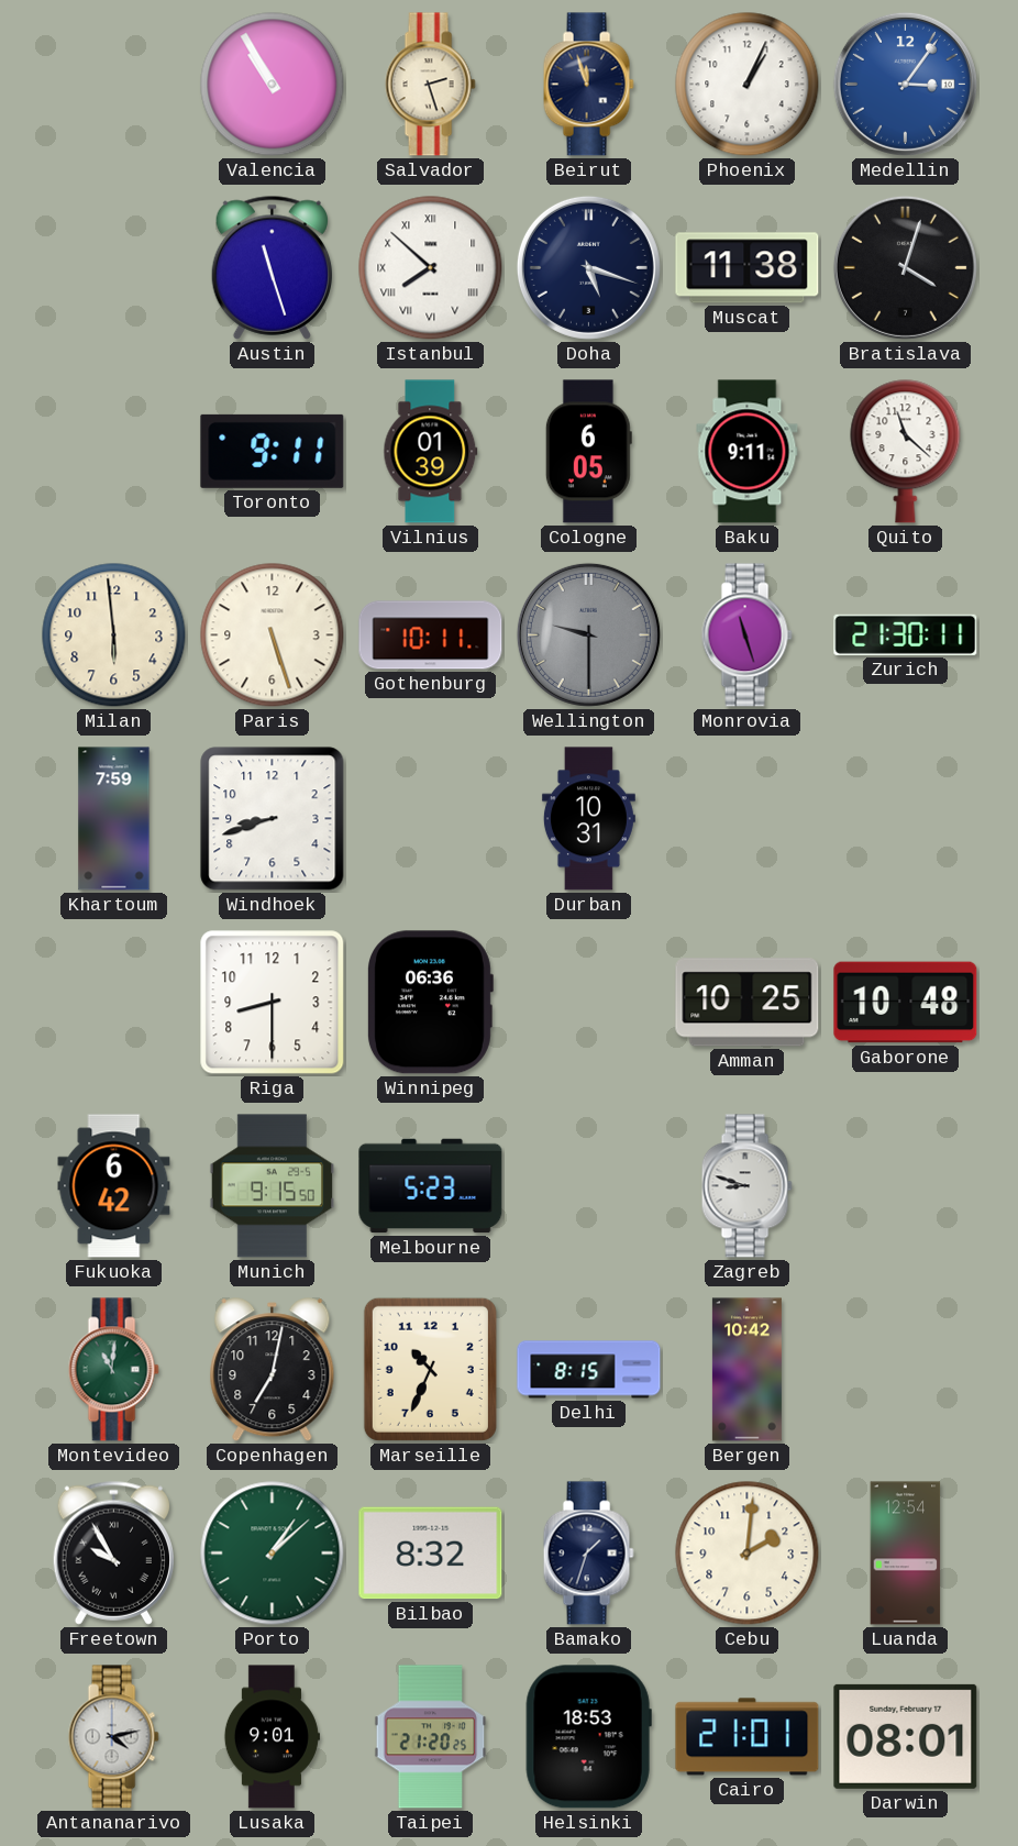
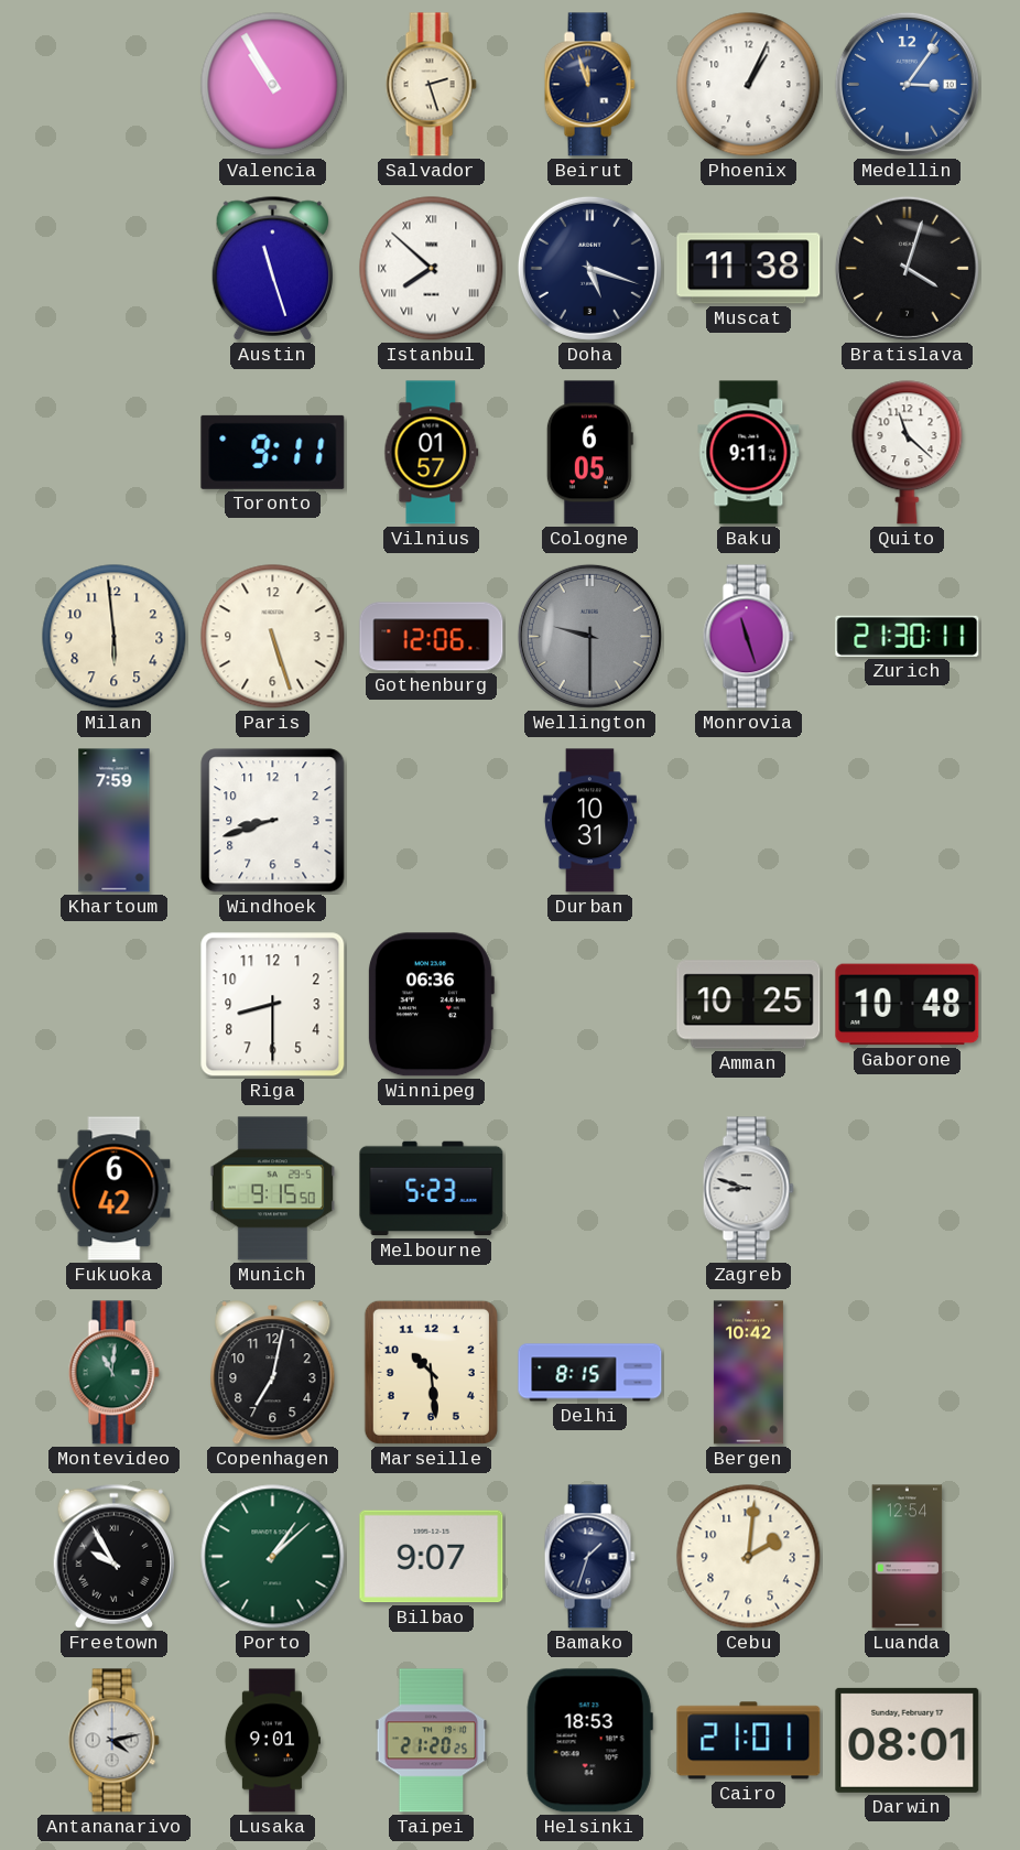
Vilnius: 01:39 -> 01:57 (432, 453)
Gothenburg: 10:11 -> 12:06 (432, 637)
Marseille: 10:34 -> 10:29 (431, 1372)
Bilbao: 8:32 -> 9:07 (432, 1557)
